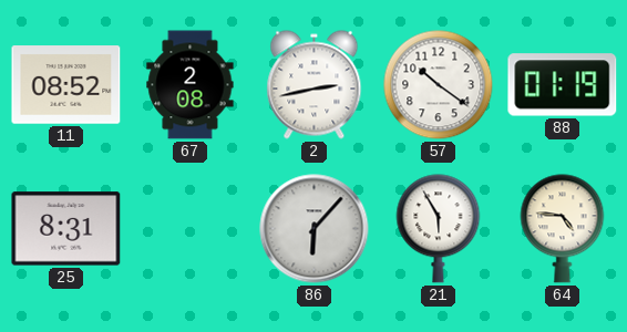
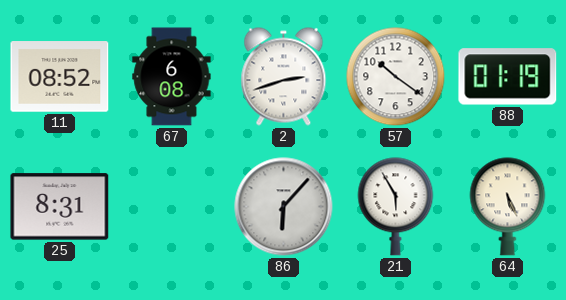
67: 2:08 -> 6:08 (172, 77)
2: 2:43 -> 2:42 (284, 77)
64: 4:46 -> 5:26 (508, 207)
